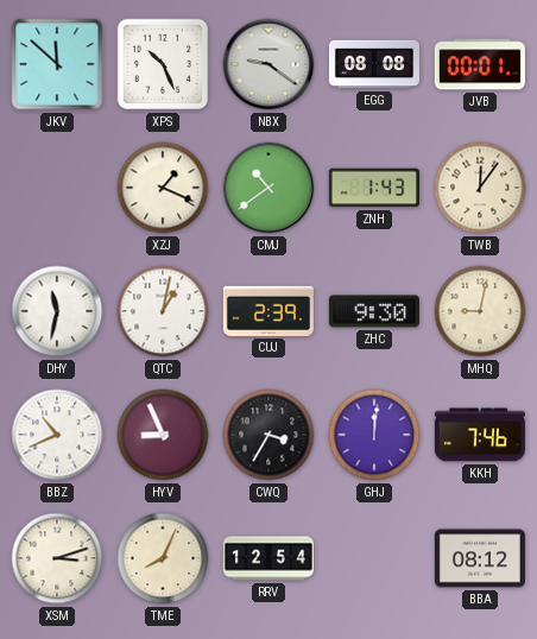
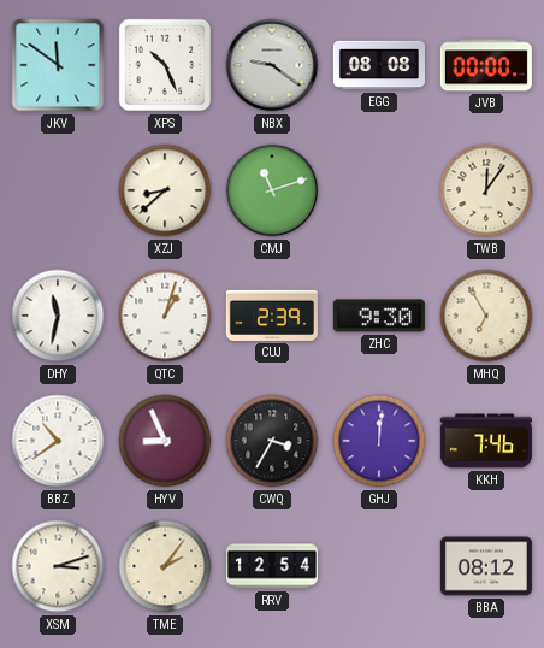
JKV: 11:52 -> 11:51 (58, 65)
JVB: 00:01 -> 00:00 (486, 65)
XZJ: 1:19 -> 8:38 (165, 190)
CMJ: 10:39 -> 11:12 (272, 190)
ZNH: 1:43 -> none (374, 188)
QTC: 1:02 -> 1:03 (165, 316)
MHQ: 9:02 -> 6:55 (486, 316)
BBZ: 10:41 -> 10:39 (58, 441)
TME: 8:04 -> 2:06 (165, 566)
